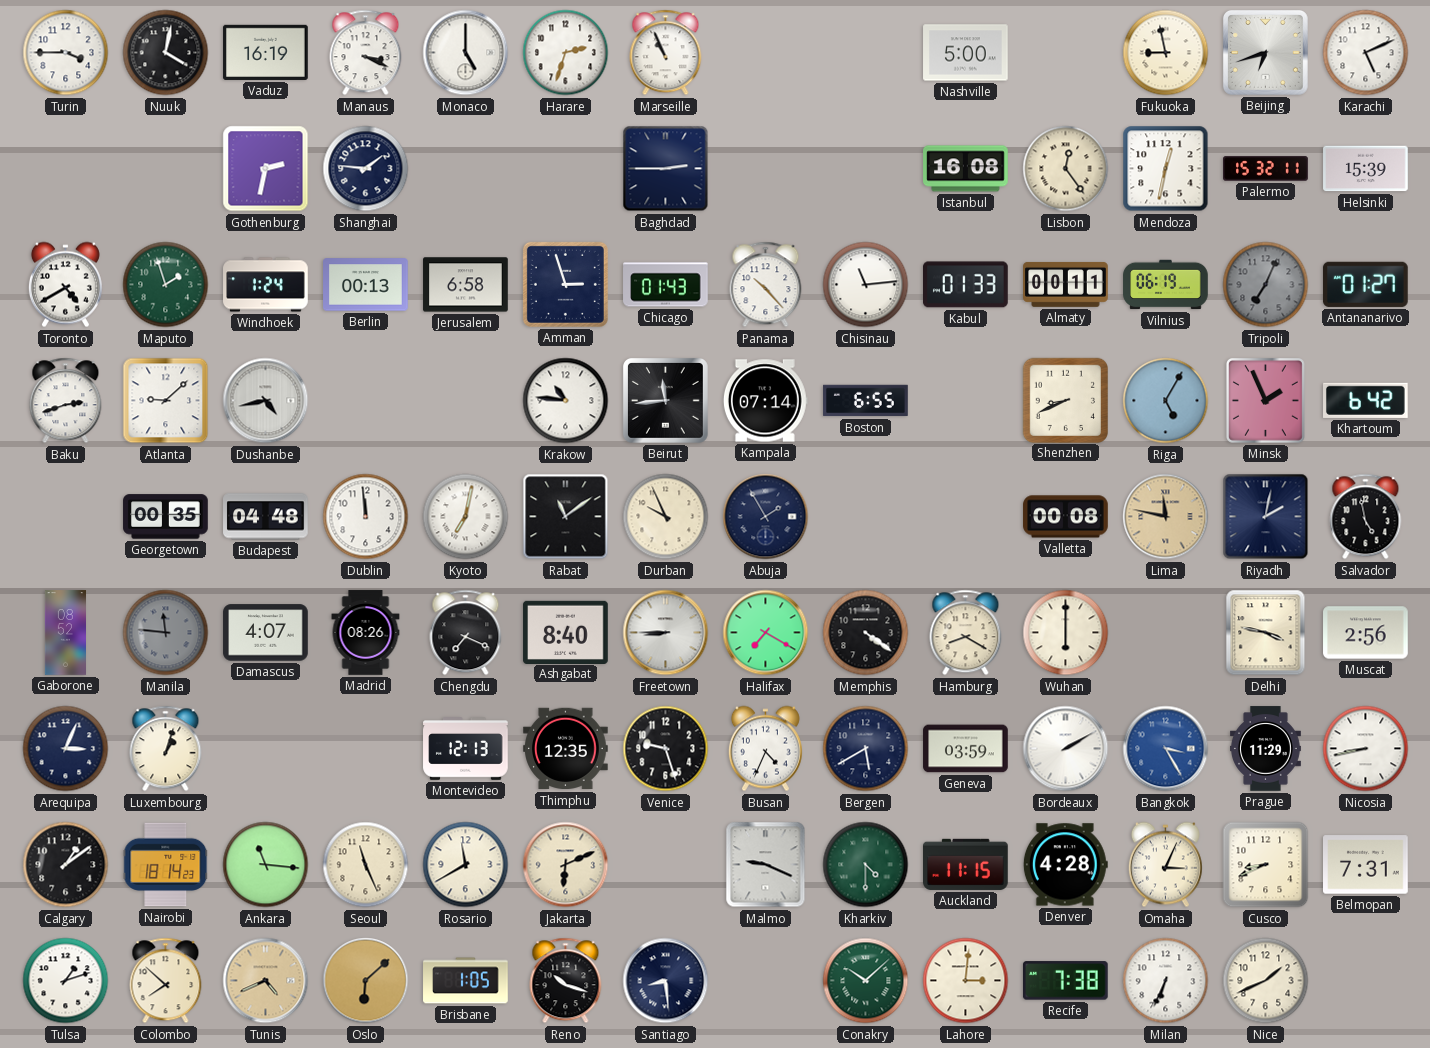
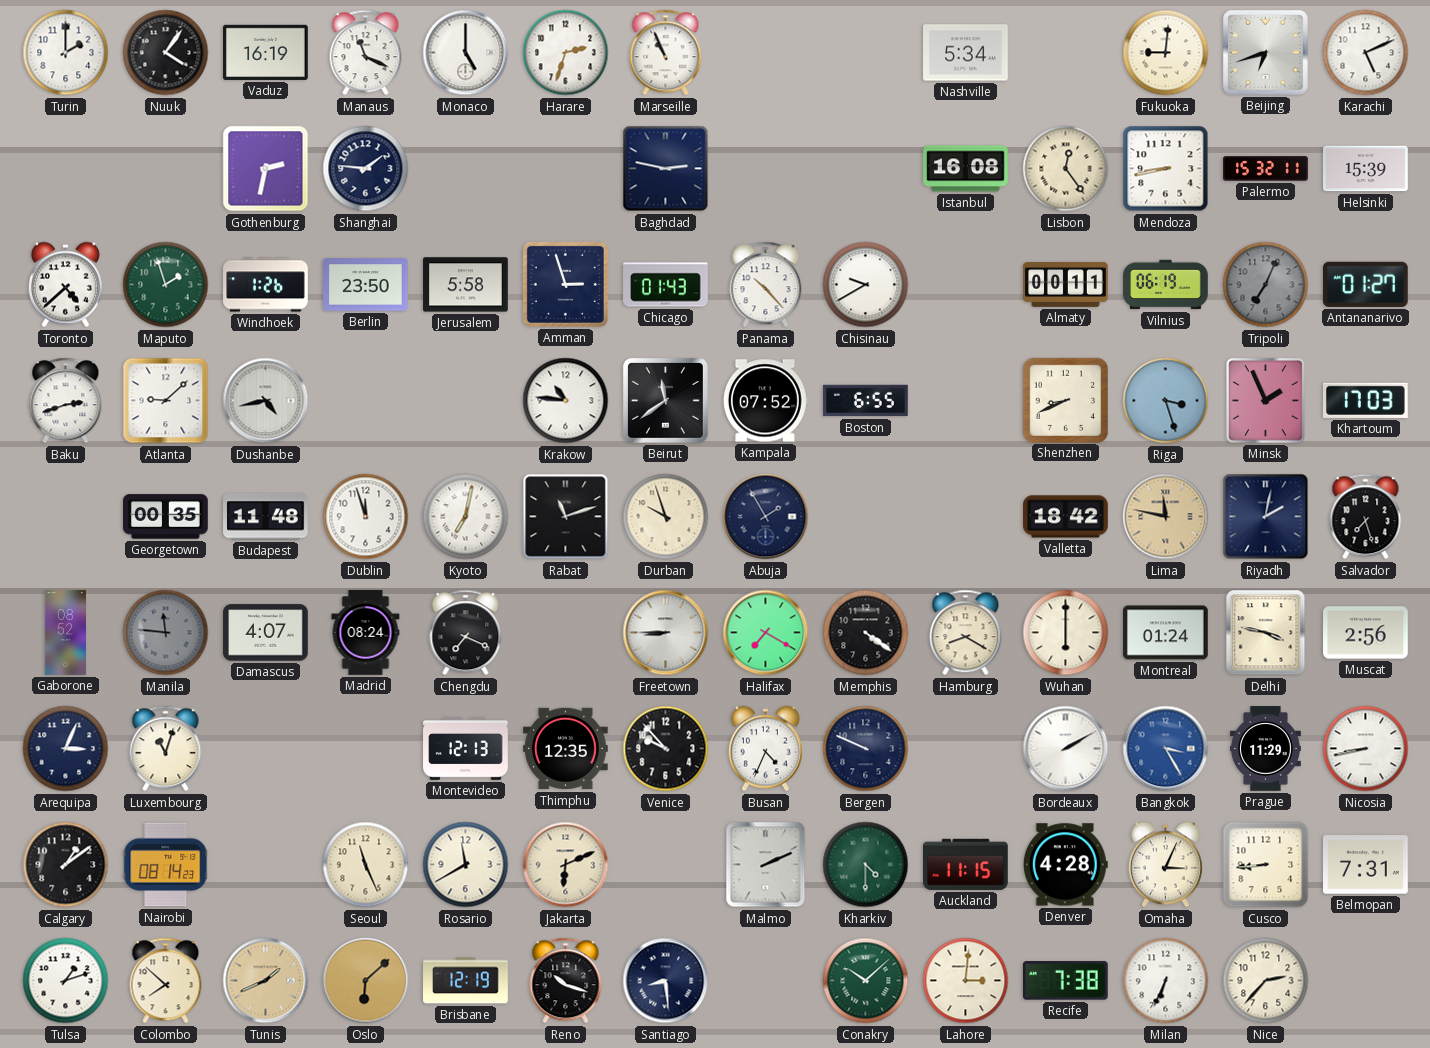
Turin: 3:45 -> 2:00 (66, 53)
Nuuk: 4:02 -> 4:06 (166, 53)
Manaus: 3:19 -> 11:19 (366, 53)
Nashville: 5:00 -> 5:34 (966, 53)
Fukuoka: 8:58 -> 9:01 (1166, 53)
Baghdad: 2:45 -> 2:47 (666, 169)
Mendoza: 12:32 -> 8:43 (1166, 169)
Toronto: 4:40 -> 4:38 (65, 285)
Windhoek: 1:24 -> 1:26 (266, 285)
Berlin: 00:13 -> 23:50 (366, 285)
Jerusalem: 6:58 -> 5:58 (466, 285)
Chisinau: 11:14 -> 9:40 (866, 285)
Kabul: 01:33 -> none (966, 285)
Beirut: 11:44 -> 11:39 (665, 400)
Kampala: 07:14 -> 07:52 (765, 401)
Riga: 5:05 -> 3:27 (1166, 401)
Khartoum: 6:42 -> 17:03 (1366, 400)
Budapest: 04:48 -> 11:48 (266, 517)
Dublin: 11:59 -> 11:57 (366, 517)
Rabat: 11:09 -> 11:12 (566, 517)
Durban: 9:56 -> 9:57 (666, 517)
Valletta: 00:08 -> 18:42 (1066, 517)
Salvador: 4:58 -> 7:27 (1366, 517)
Madrid: 08:26 -> 08:24 (366, 633)
Ashgabat: 8:40 -> none (566, 632)
Montreal: none -> 01:24 (1166, 633)
Luxembourg: 1:03 -> 11:03 (166, 749)
Venice: 9:27 -> 9:53 (666, 749)
Bergen: 5:40 -> 9:49 (866, 749)
Geneva: 03:59 -> none (966, 749)
Nairobi: 18:14 -> 08:14 (166, 865)
Ankara: 11:16 -> none (266, 865)
Malmo: 9:19 -> 2:11 (766, 865)
Cusco: 8:41 -> 8:44 (1266, 865)
Tunis: 4:41 -> 1:41 (266, 981)
Brisbane: 1:05 -> 12:19 (466, 981)
Nice: 1:41 -> 2:37 (1266, 981)
